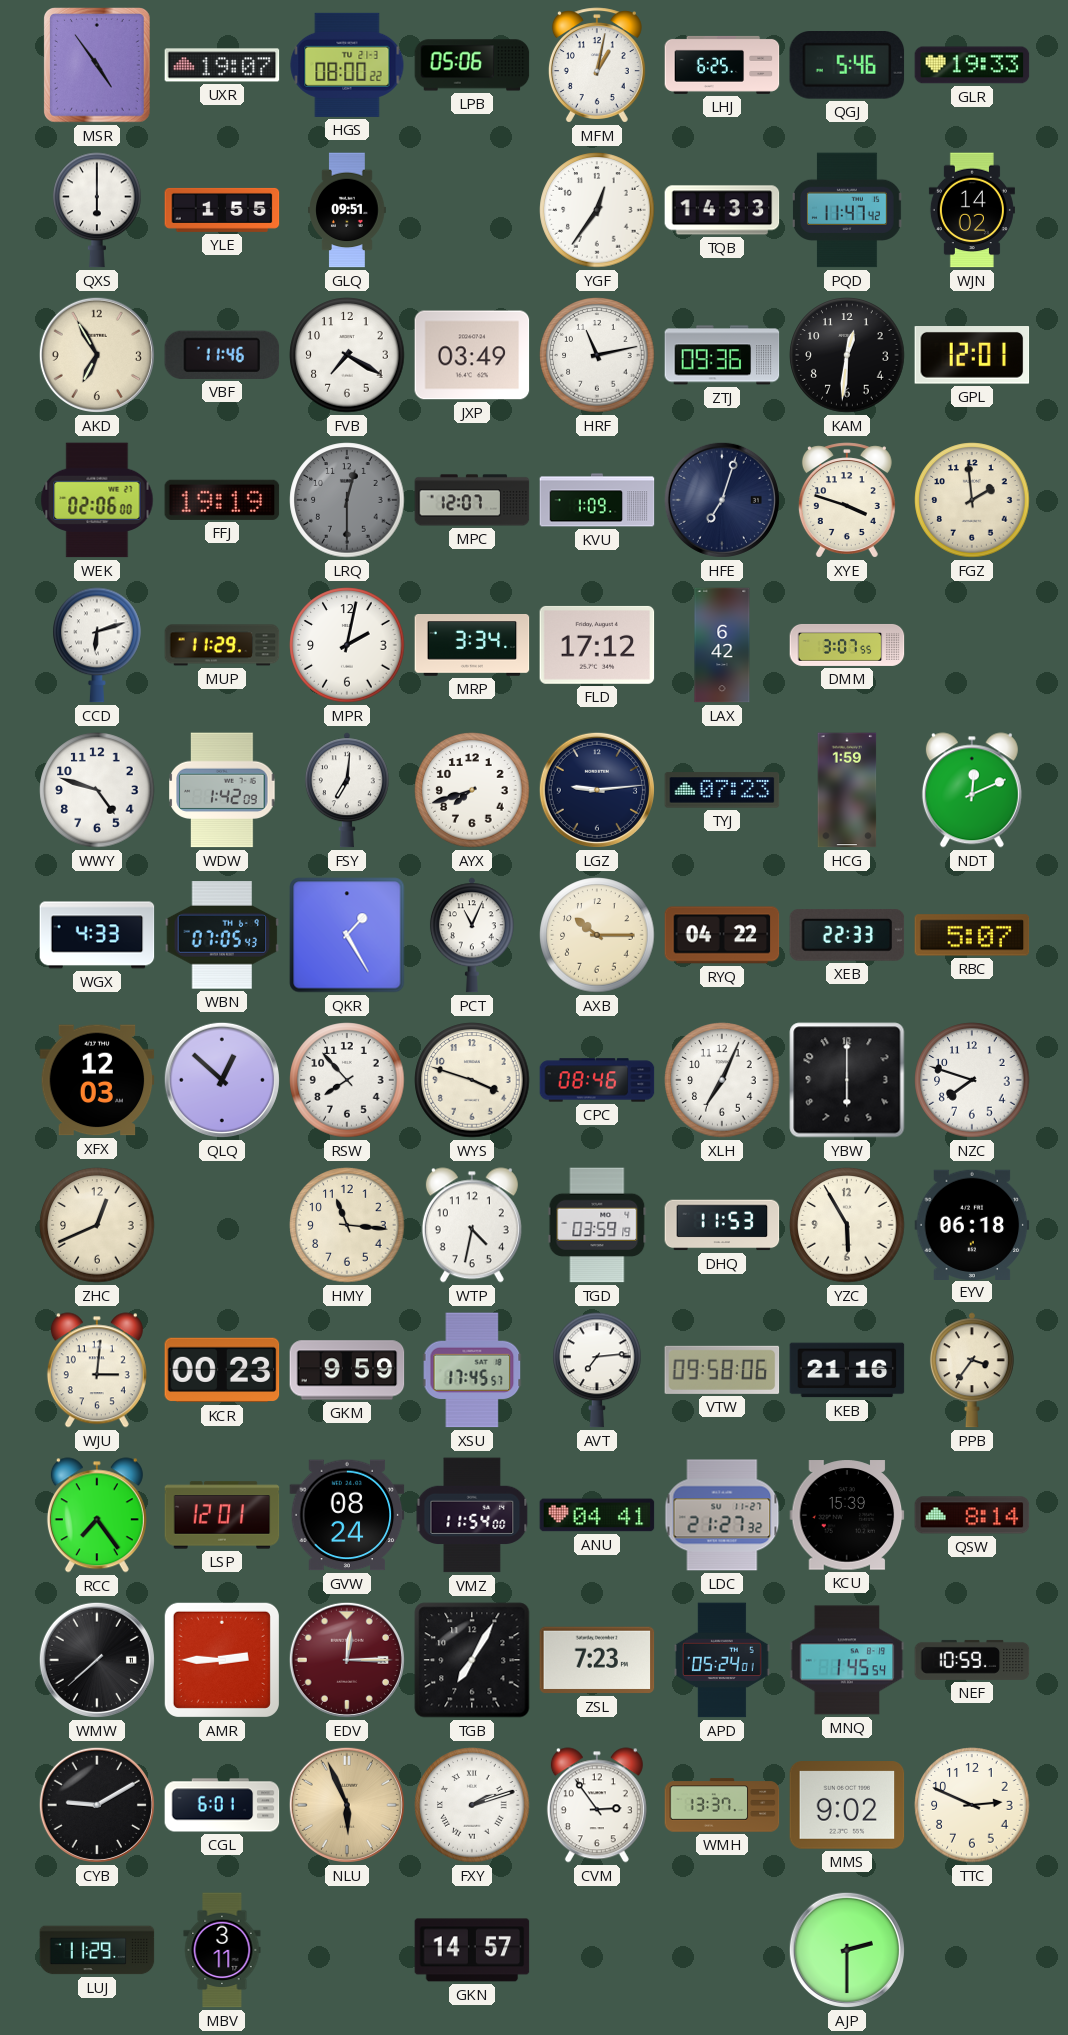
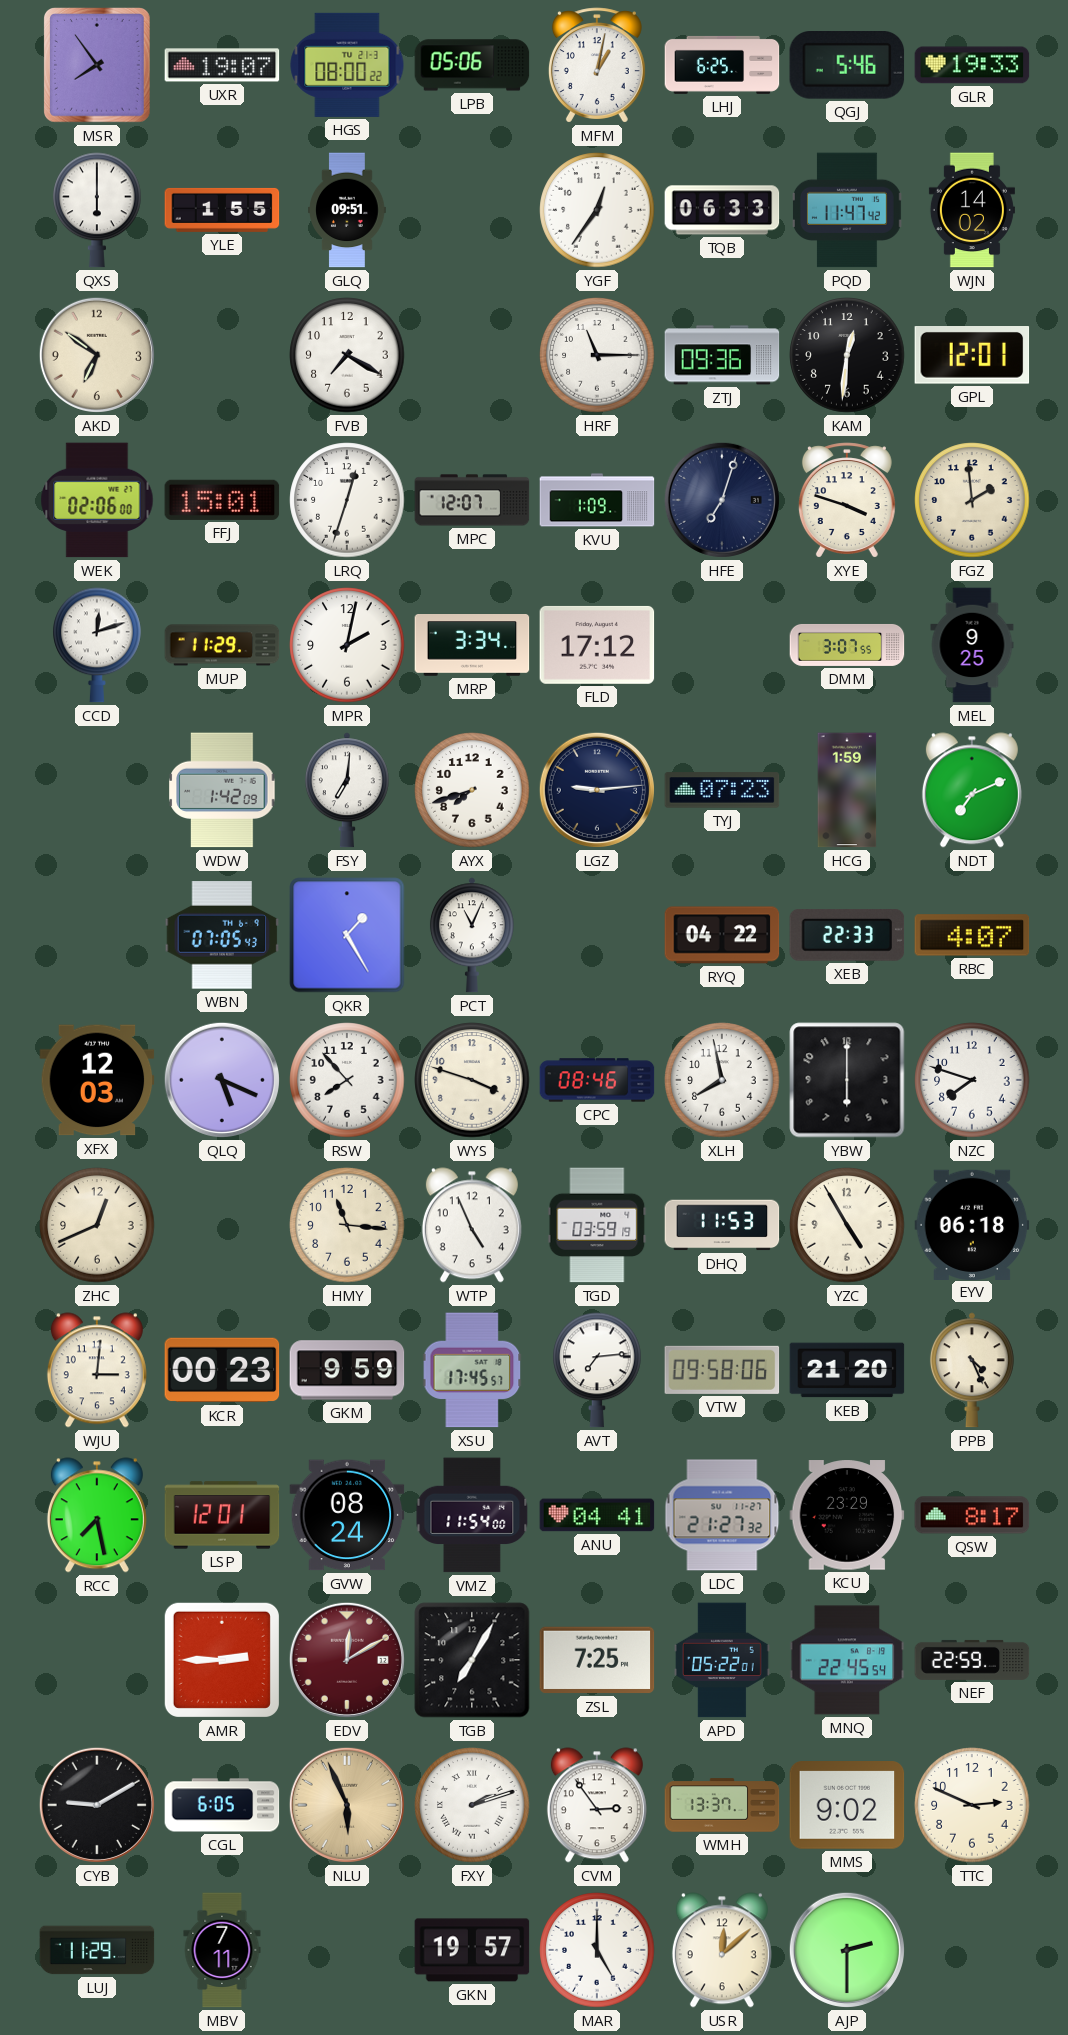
MSR: 4:54 -> 7:54 (98, 66)
TQB: 14:33 -> 06:33 (722, 210)
AKD: 6:55 -> 6:51 (97, 355)
VBF: 11:46 -> none (222, 355)
JXP: 03:49 -> none (472, 355)
HRF: 11:13 -> 11:15 (597, 355)
FFJ: 19:19 -> 15:01 (222, 500)
LRQ: 12:30 -> 12:33 (347, 500)
LRQ dial: grey -> white (347, 500)
CCD: 6:12 -> 12:12 (97, 645)
LAX: 6:42 -> none (722, 645)
MEL: none -> 9:25 (972, 645)
WWY: 4:48 -> none (97, 790)
NDT: 12:11 -> 7:11 (972, 790)
WGX: 4:33 -> none (97, 935)
AXB: 10:15 -> none (597, 935)
RBC: 5:07 -> 4:07 (972, 935)
QLQ: 12:52 -> 5:19 (222, 1080)
XLH: 7:04 -> 7:58 (722, 1080)
WTP: 4:32 -> 4:56 (472, 1225)
YZC: 5:55 -> 4:55 (847, 1225)
KEB: 21:16 -> 21:20 (847, 1370)
PPB: 3:36 -> 4:26 (972, 1370)
RCC: 7:24 -> 7:28 (97, 1515)
KCU: 15:39 -> 23:29 (847, 1515)
QSW: 8:14 -> 8:17 (972, 1515)
WMW: 7:38 -> none (97, 1660)
EDV: 12:15 -> 12:10 (347, 1660)
ZSL: 7:23 -> 7:25 (597, 1660)
APD: 05:24 -> 05:22 (722, 1660)
MNQ: 1:45 -> 22:45 (847, 1660)
NEF: 10:59 -> 22:59 (972, 1660)
CGL: 6:01 -> 6:05 (222, 1805)
MBV: 3:11 -> 7:11 (222, 1950)
GKN: 14:57 -> 19:57 (472, 1950)
MAR: none -> 5:00 (597, 1950)
USR: none -> 12:08 (722, 1950)
